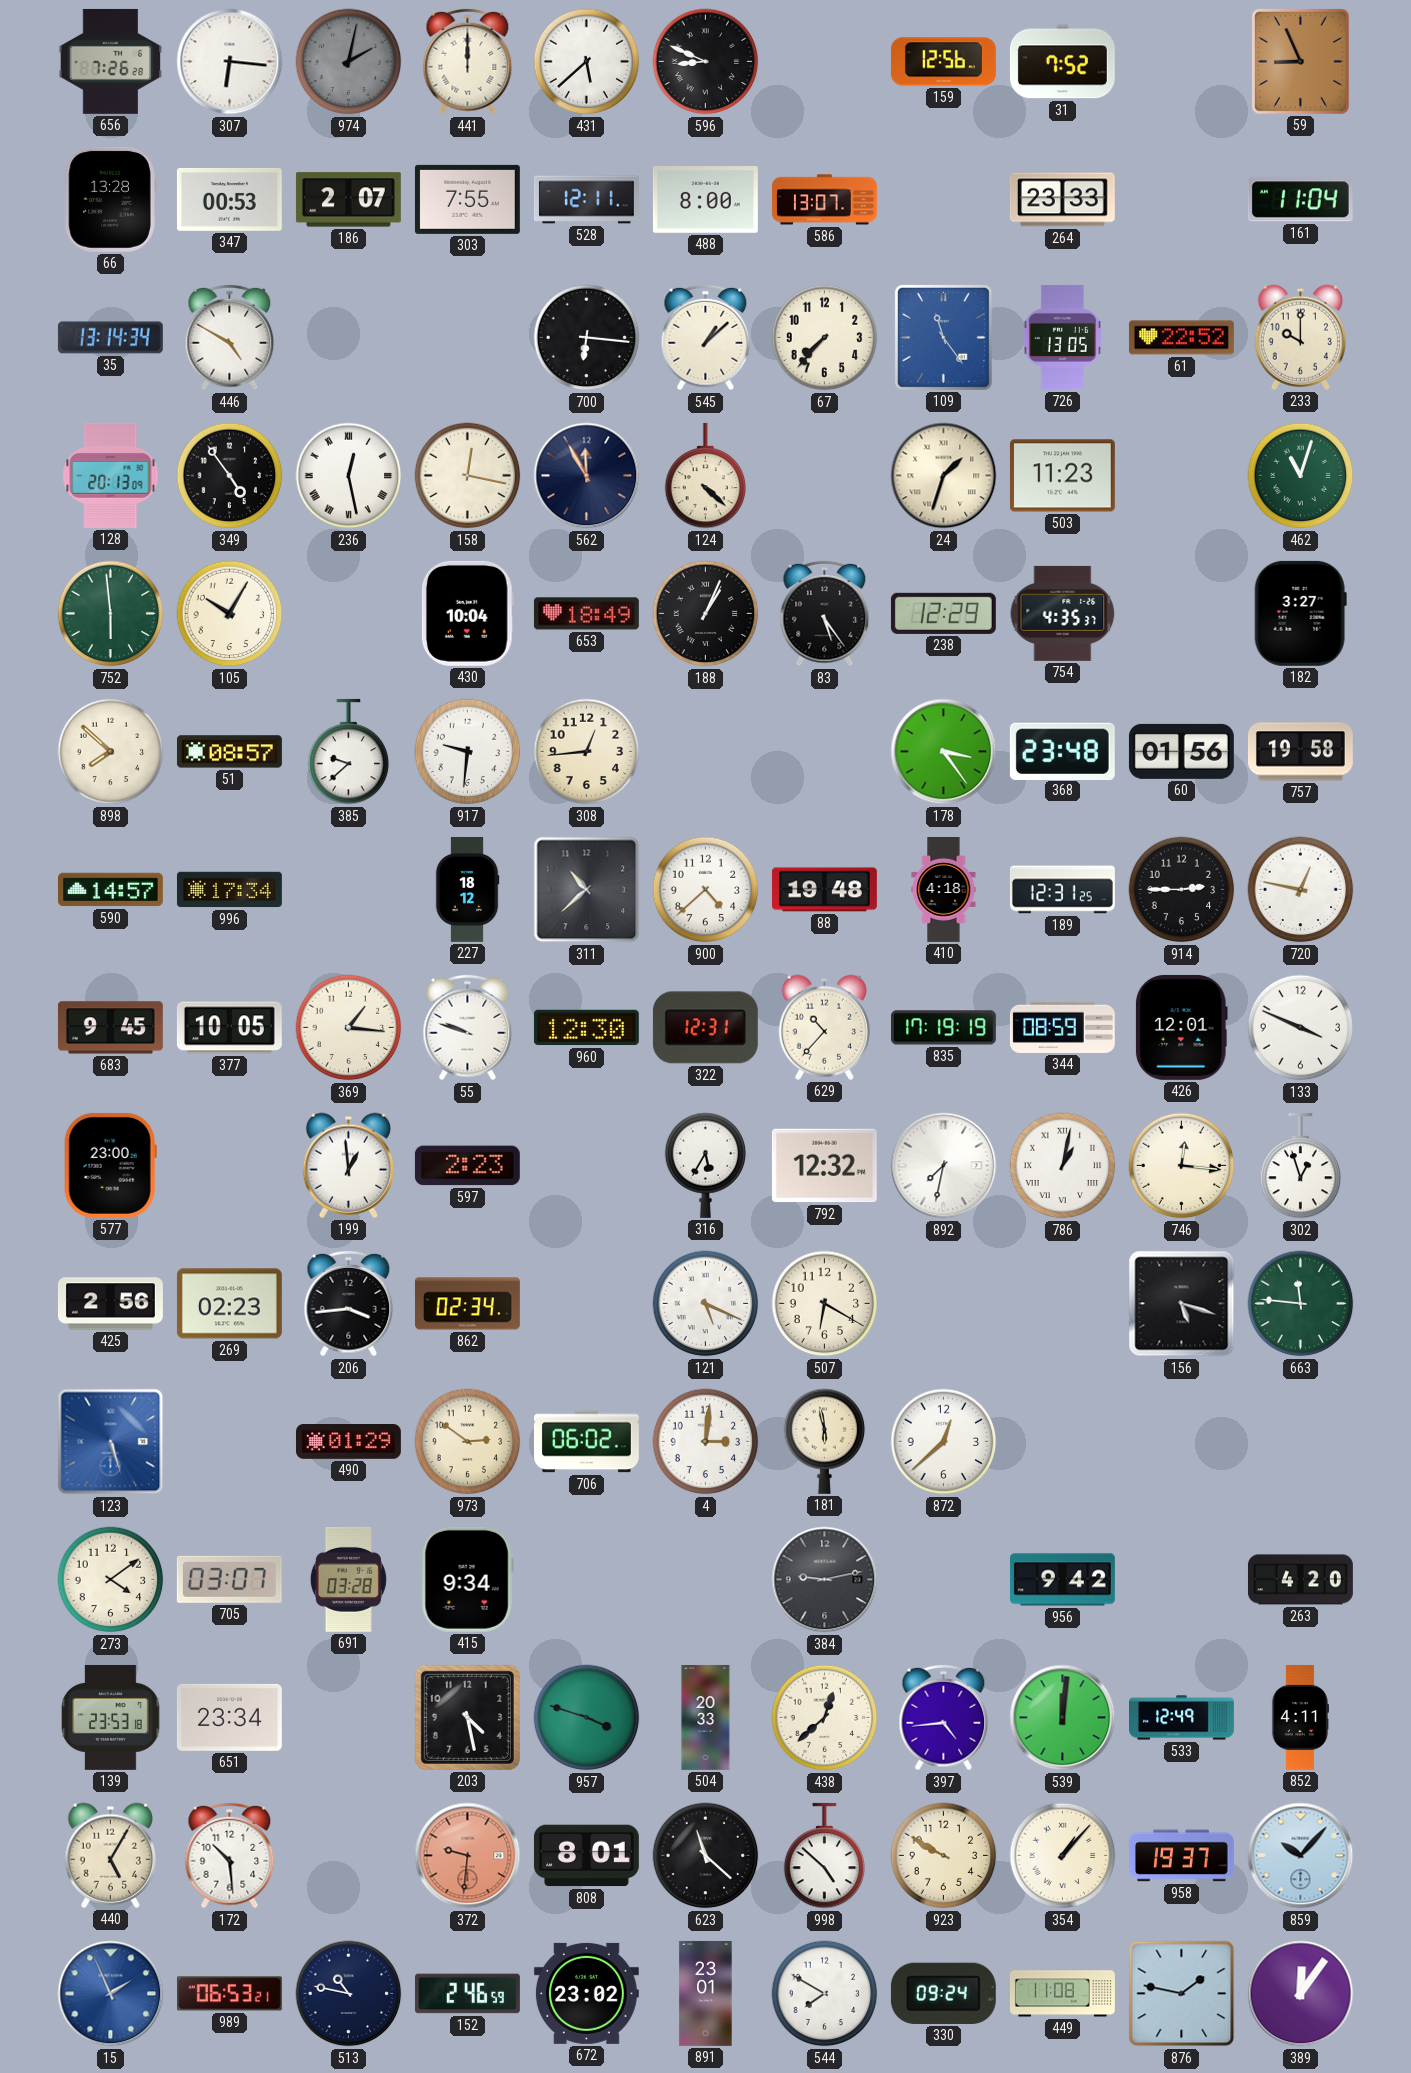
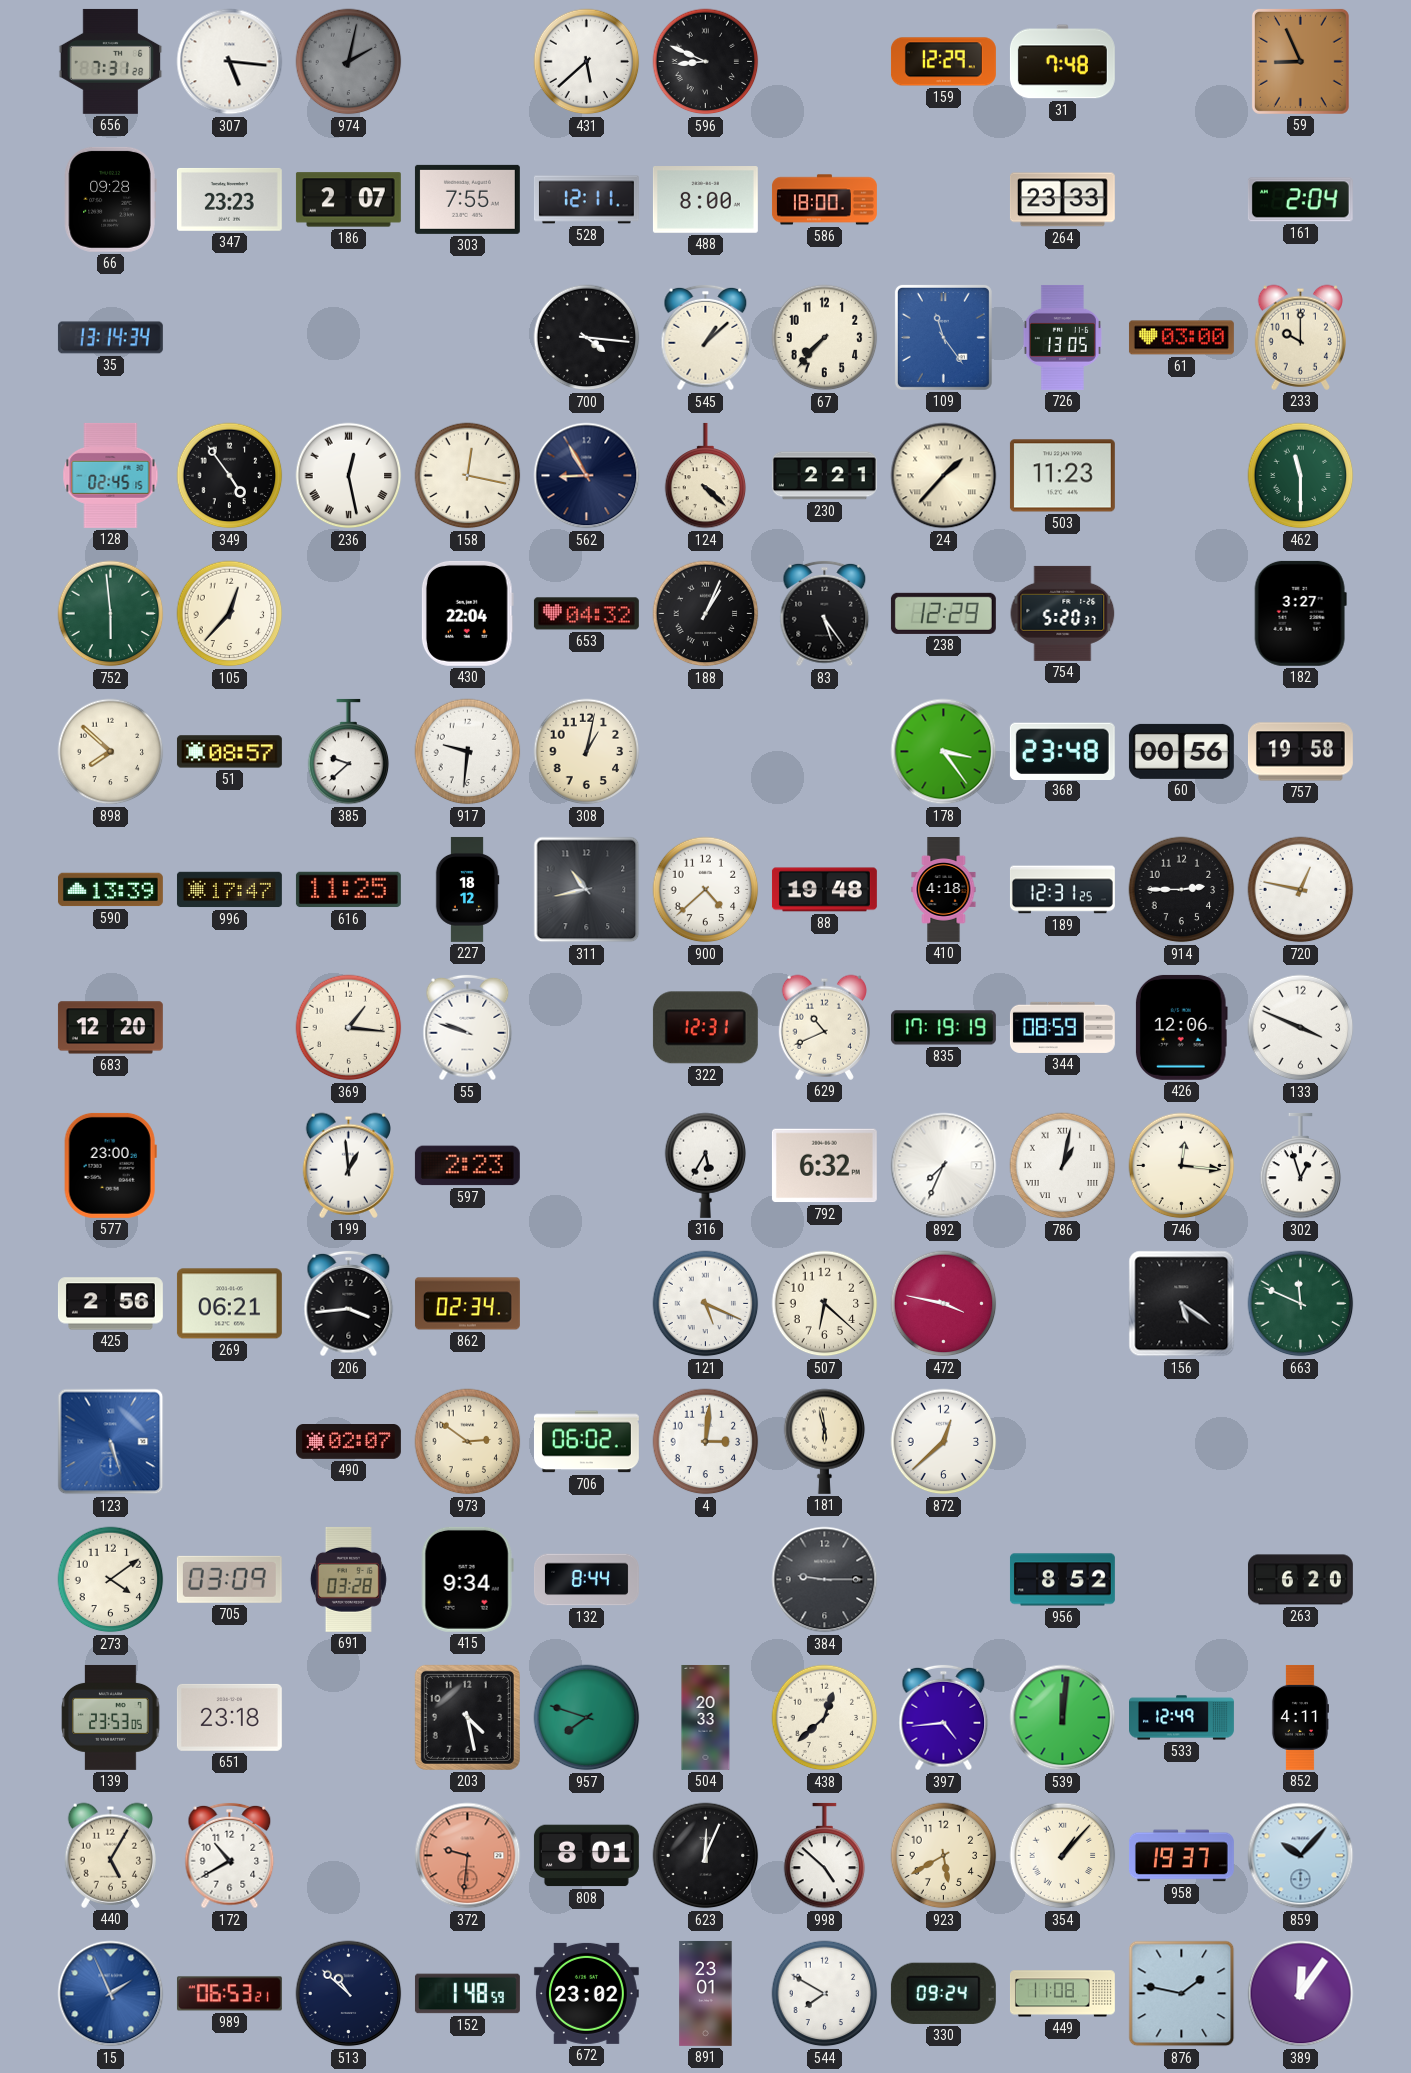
656: 7:26 -> 7:31 (111, 61)
307: 6:16 -> 5:16 (230, 62)
441: 12:00 -> none (468, 62)
159: 12:56 -> 12:29 (943, 62)
31: 7:52 -> 7:48 (1062, 62)
66: 13:28 -> 09:28 (110, 199)
347: 00:53 -> 23:23 (229, 199)
586: 13:07 -> 18:00 (824, 200)
161: 11:04 -> 2:04 (1300, 200)
446: 4:50 -> none (230, 338)
700: 6:16 -> 4:16 (587, 338)
61: 22:52 -> 03:00 (1181, 338)
128: 20:13 -> 02:45 (111, 475)
562: 11:55 -> 8:55 (587, 476)
230: none -> 2:21 (824, 476)
24: 1:33 -> 1:37 (944, 476)
462: 11:03 -> 11:30 (1301, 476)
105: 10:05 -> 12:37 (230, 614)
430: 10:04 -> 22:04 (467, 613)
653: 18:49 -> 04:32 (586, 614)
754: 4:35 -> 5:20 (1063, 613)
308: 12:44 -> 1:02 (587, 752)
60: 01:56 -> 00:56 (1181, 751)
590: 14:57 -> 13:39 (110, 890)
996: 17:34 -> 17:47 (229, 890)
616: none -> 11:25 (348, 890)
311: 10:38 -> 10:43 (587, 890)
683: 9:45 -> 12:20 (110, 1028)
377: 10:05 -> none (229, 1028)
960: 12:30 -> none (586, 1028)
629: 10:37 -> 10:41 (824, 1027)
426: 12:01 -> 12:06 (1181, 1027)
792: 12:32 -> 6:32 (824, 1166)
892: 7:32 -> 7:34 (944, 1166)
269: 02:23 -> 06:21 (229, 1304)
507: 6:20 -> 6:22 (825, 1304)
472: none -> 3:47 (944, 1304)
156: 5:18 -> 5:21 (1182, 1304)
663: 11:46 -> 11:49 (1301, 1304)
490: 01:29 -> 02:07 (348, 1442)
705: 03:07 -> 03:09 (229, 1579)
132: none -> 8:44 (586, 1580)
384: 9:13 -> 9:15 (825, 1580)
956: 9:42 -> 8:52 (1062, 1580)
263: 4:20 -> 6:20 (1300, 1580)
139: 23:53:18 -> 23:53:05 (111, 1717)
651: 23:34 -> 23:18 (229, 1717)
957: 3:48 -> 7:48 (587, 1718)
172: 10:29 -> 10:40 (230, 1856)
623: 11:22 -> 12:04 (706, 1856)
923: 9:50 -> 5:40 (944, 1856)
513: 10:47 -> 10:52 (349, 1994)
152: 2:46 -> 1:48 (467, 1994)
